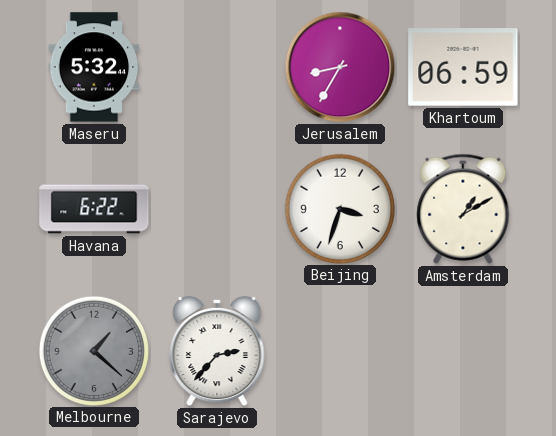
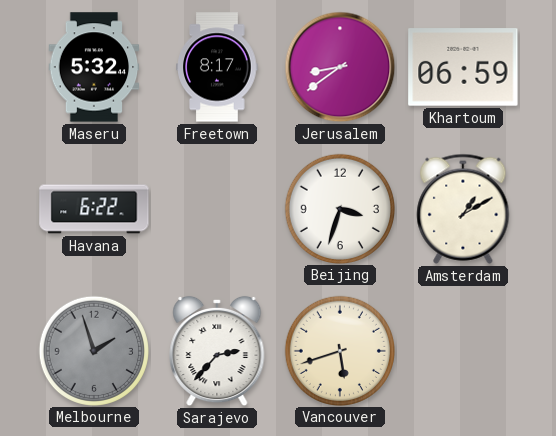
Freetown: none -> 8:17 (217, 67)
Jerusalem: 8:35 -> 8:39 (340, 67)
Melbourne: 1:22 -> 1:57 (93, 350)
Vancouver: none -> 5:42 (339, 350)
